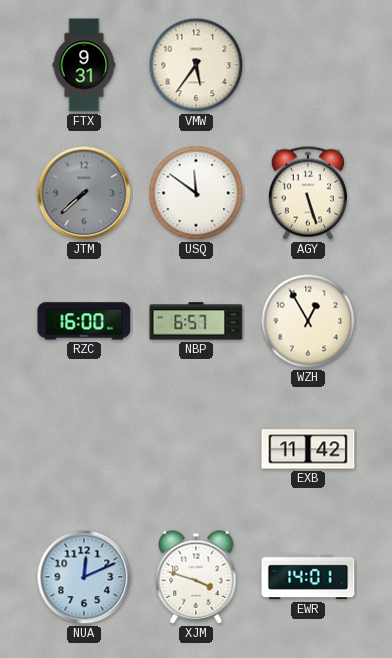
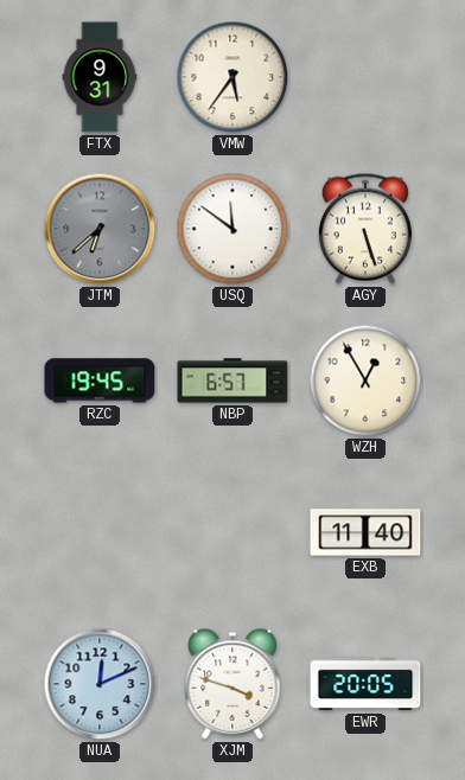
JTM: 7:38 -> 6:38 (100, 229)
RZC: 16:00 -> 19:45 (100, 381)
EXB: 11:42 -> 11:40 (365, 532)
EWR: 14:01 -> 20:05 (365, 684)
